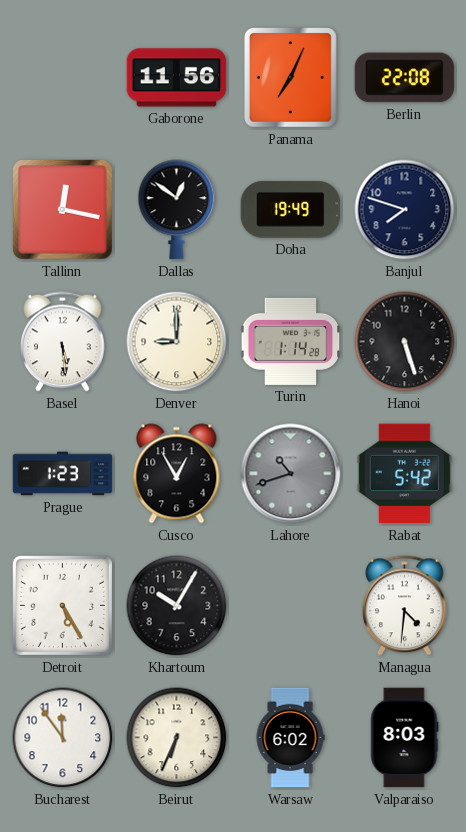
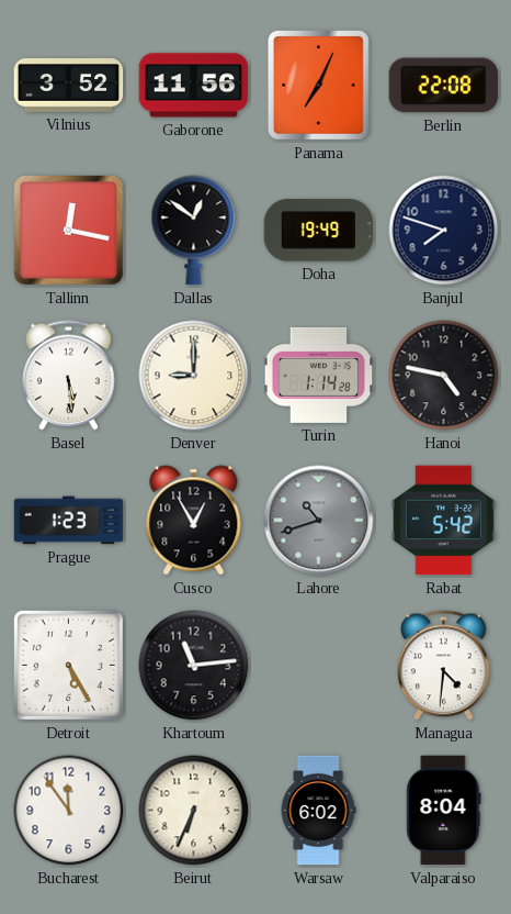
Vilnius: none -> 3:52 (69, 86)
Hanoi: 5:27 -> 4:47 (444, 376)
Khartoum: 10:05 -> 11:14 (194, 666)
Valparaiso: 8:03 -> 8:04 (444, 811)
